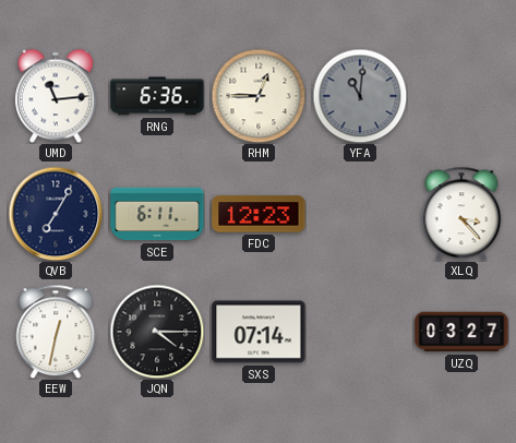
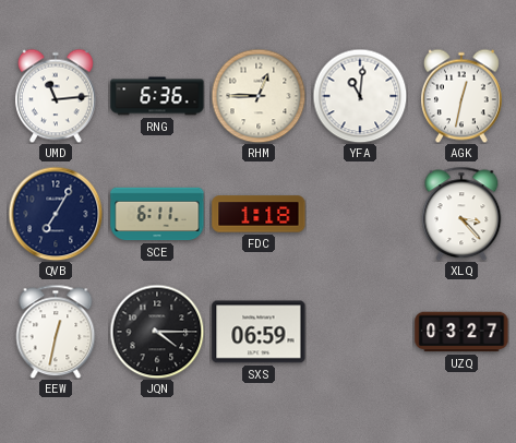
YFA dial: grey -> white (360, 96)
AGK: none -> 12:32 (461, 96)
FDC: 12:23 -> 1:18 (259, 214)
SXS: 07:14 -> 06:59 (259, 332)
